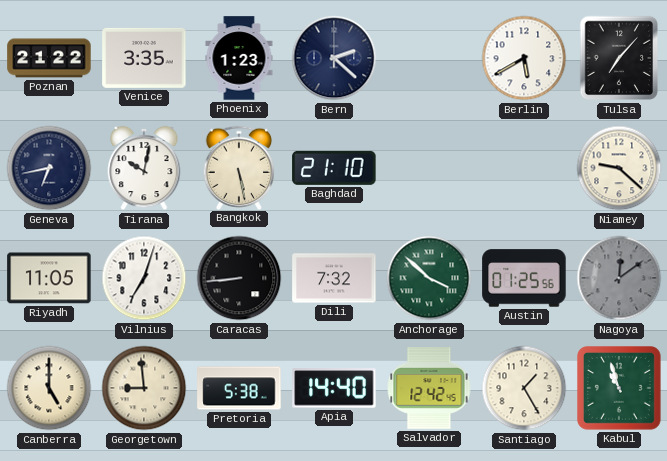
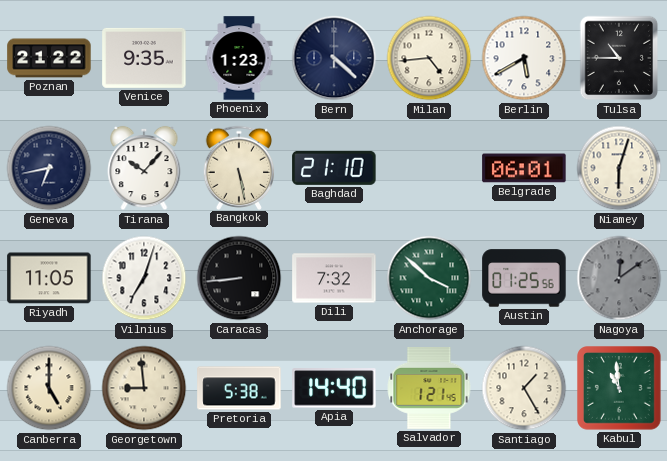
Venice: 3:35 -> 9:35 (144, 58)
Bern: 2:22 -> 4:22 (334, 58)
Milan: none -> 4:44 (429, 58)
Tulsa: 7:07 -> 10:45 (619, 58)
Tirana: 10:02 -> 10:07 (144, 168)
Belgrade: none -> 06:01 (524, 168)
Niamey: 9:22 -> 6:03 (619, 168)
Salvador: 12:42 -> 1:21 (429, 389)
Kabul: 10:57 -> 10:59 (620, 389)
